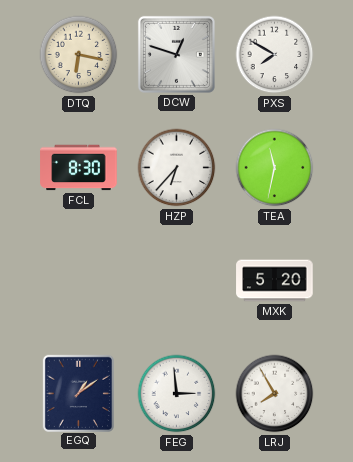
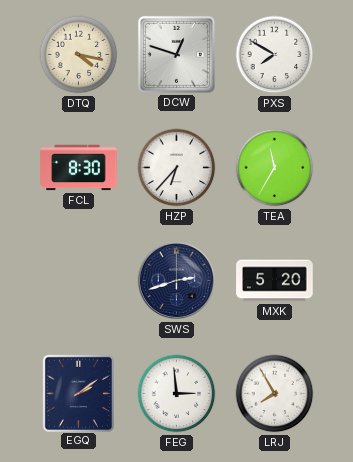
DTQ: 6:17 -> 4:17 (79, 55)
TEA: 11:32 -> 11:35 (275, 168)
SWS: none -> 2:42 (177, 281)
EGQ: 1:09 -> 2:09 (78, 393)
